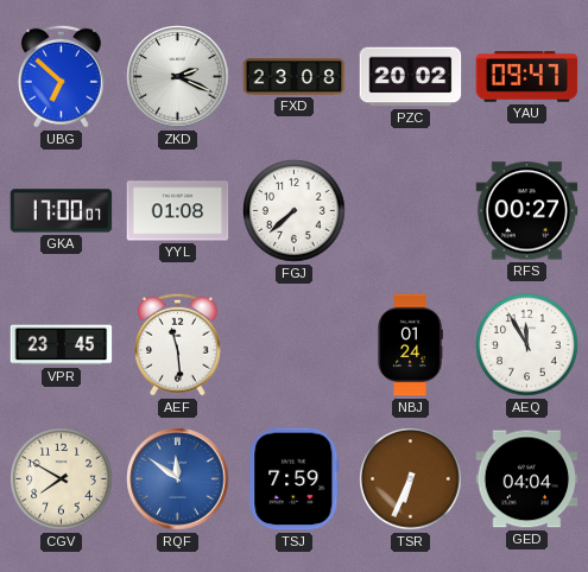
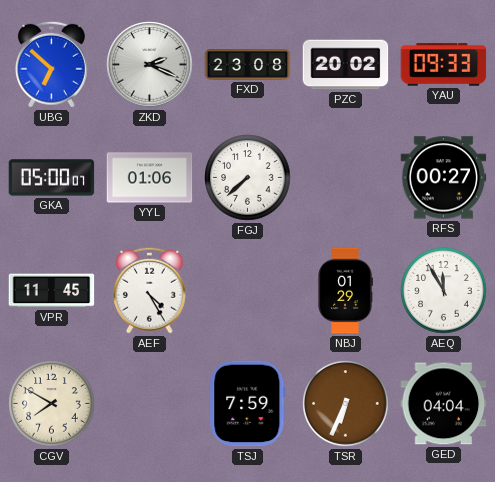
YAU: 09:47 -> 09:33 (444, 65)
GKA: 17:00 -> 05:00 (52, 178)
YYL: 01:08 -> 01:06 (150, 178)
VPR: 23:45 -> 11:45 (52, 291)
AEF: 11:29 -> 4:25 (149, 290)
NBJ: 01:24 -> 01:29 (345, 291)
RQF: 11:51 -> none (178, 479)
